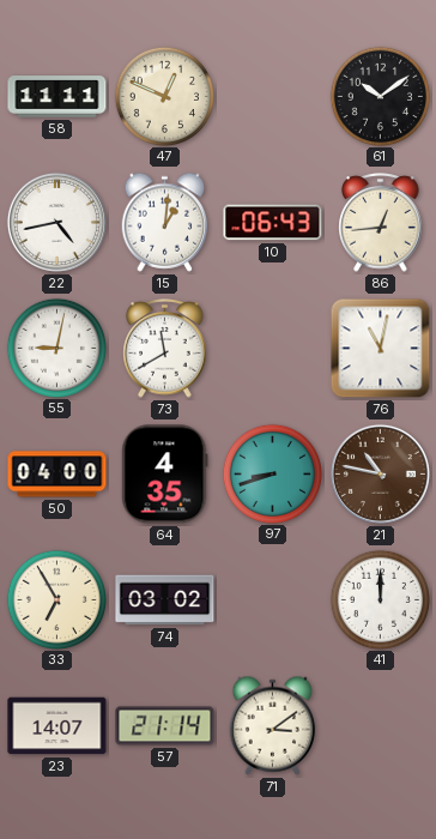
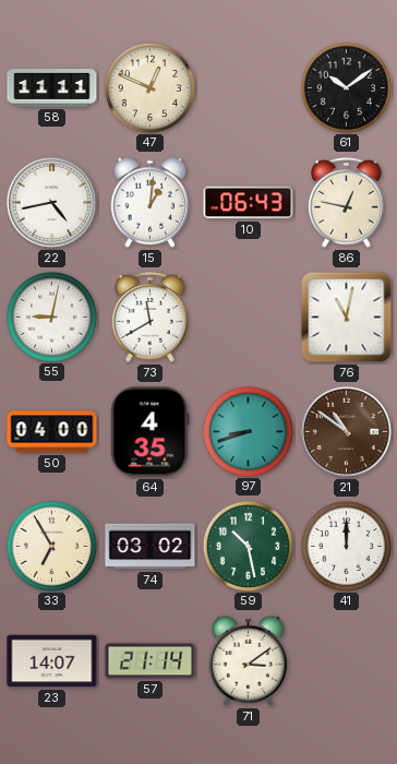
86: 12:44 -> 12:47 (347, 203)
21: 10:47 -> 10:51 (346, 431)
59: none -> 10:28 (248, 546)
